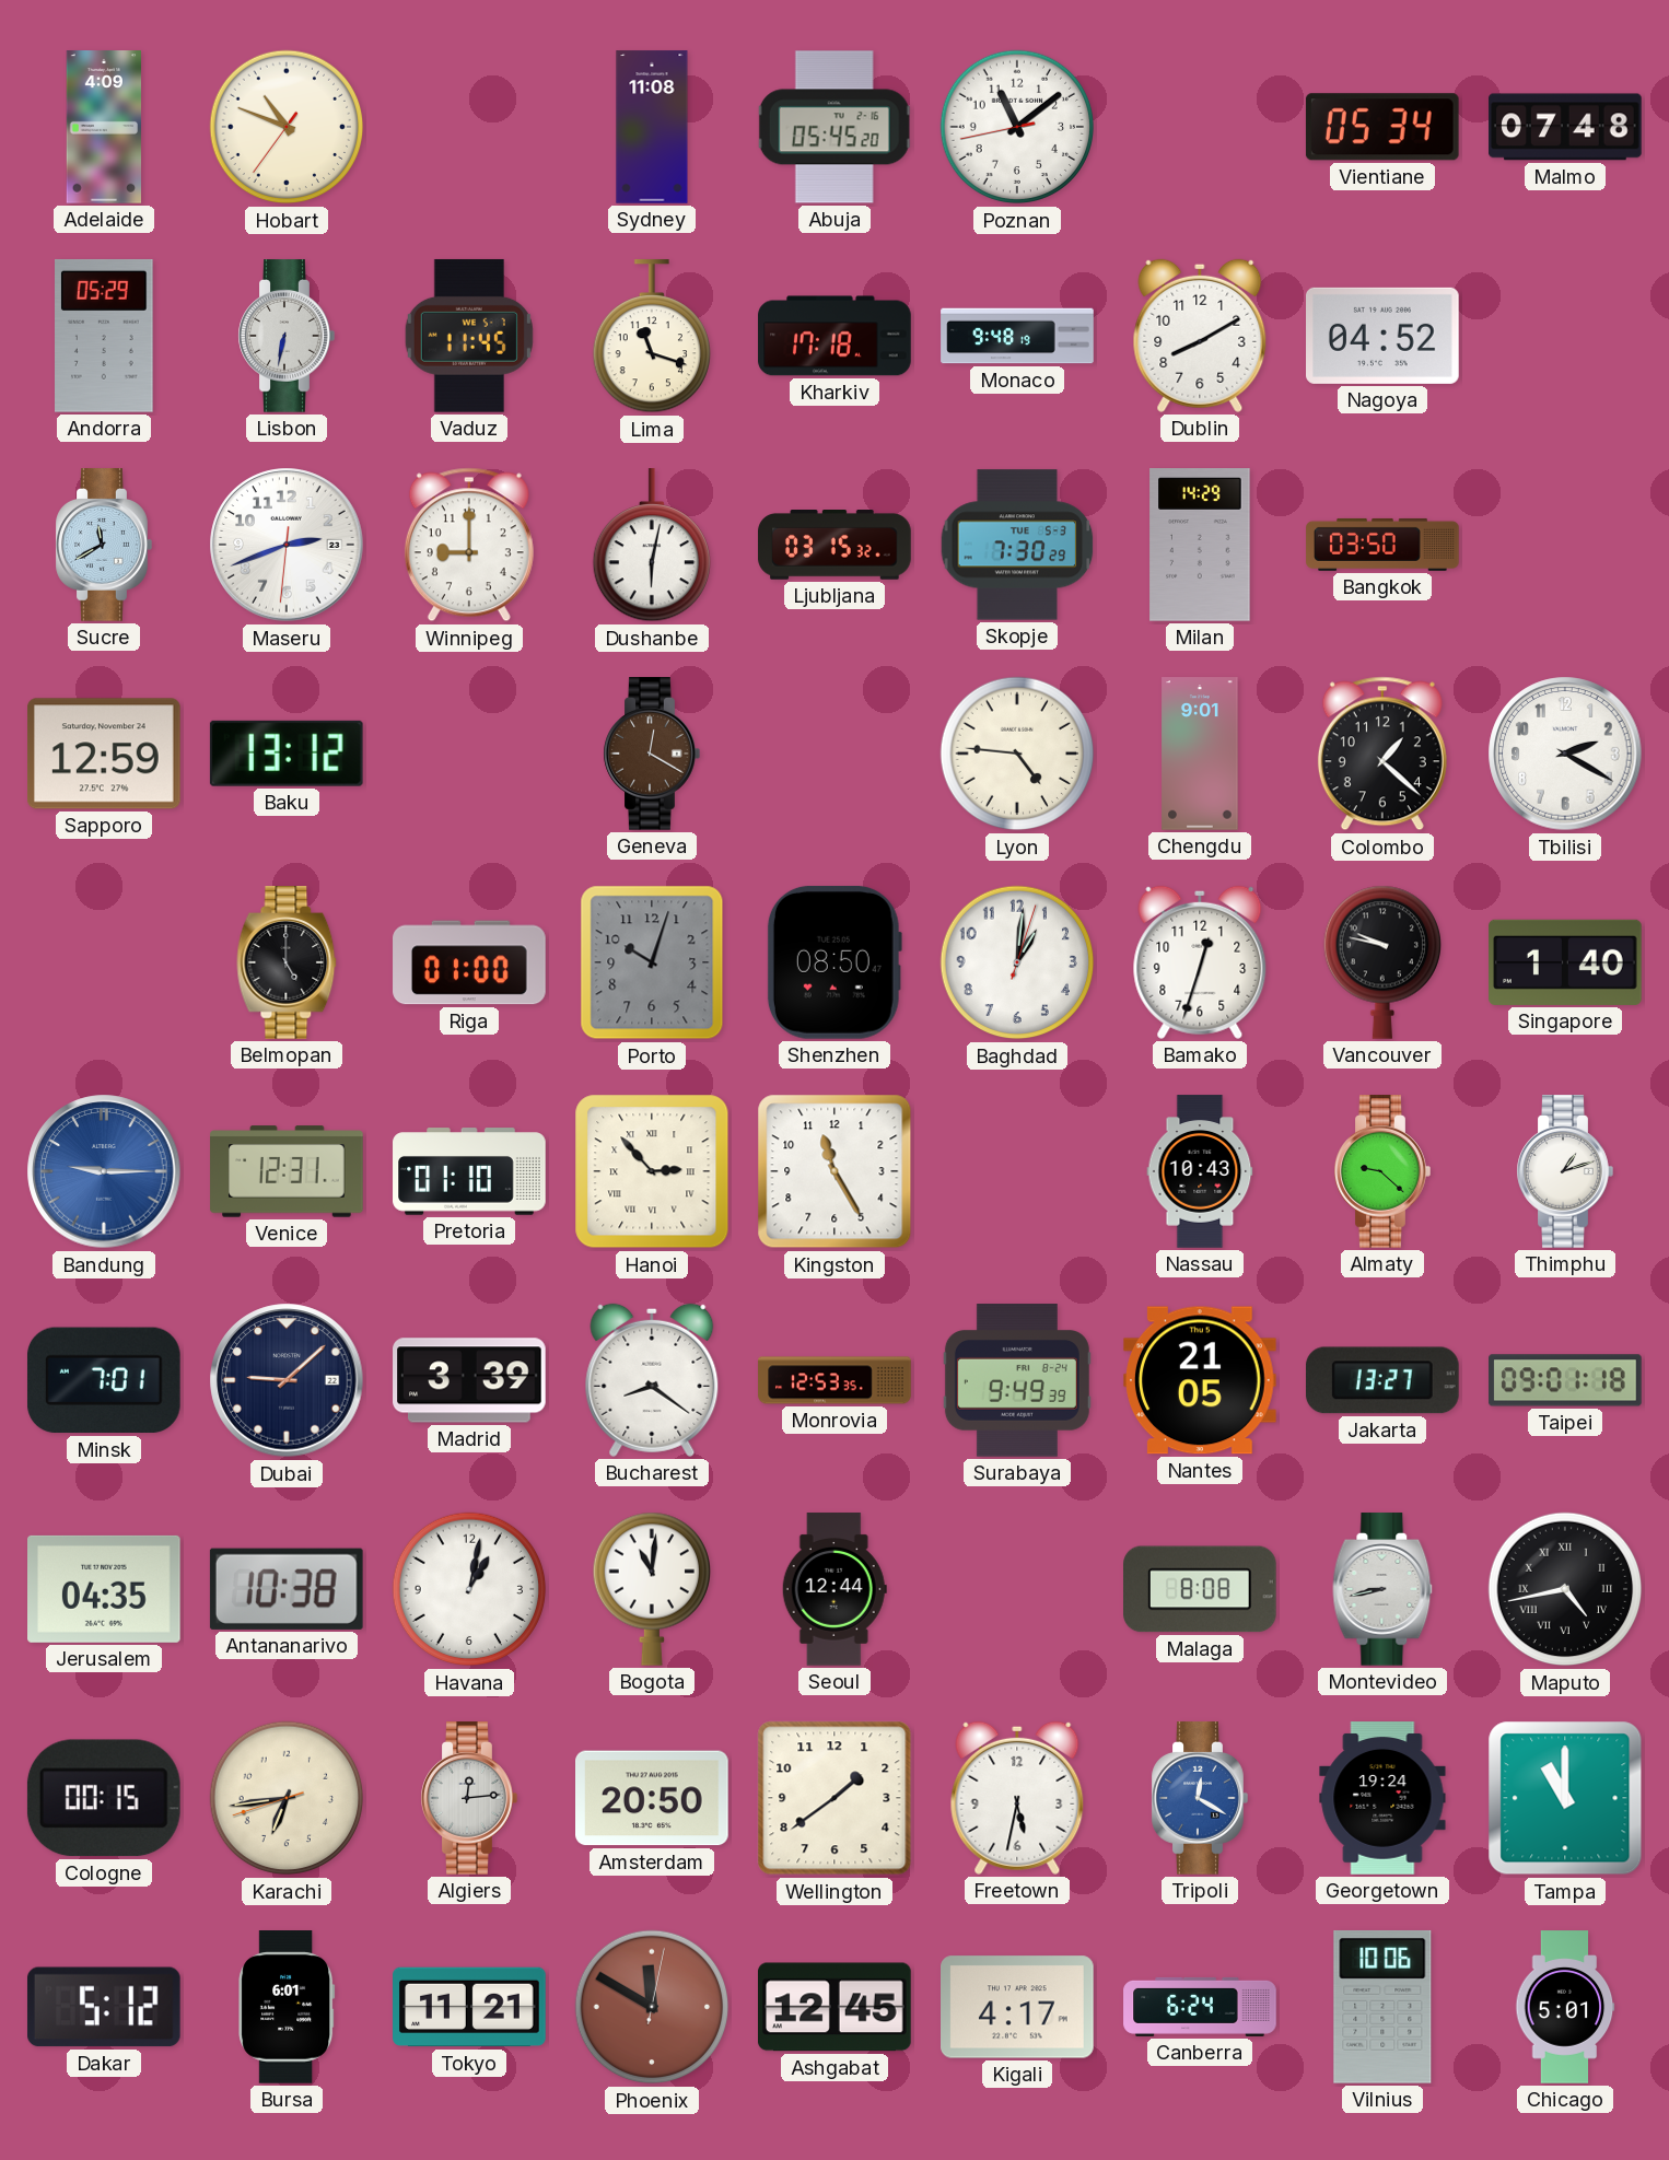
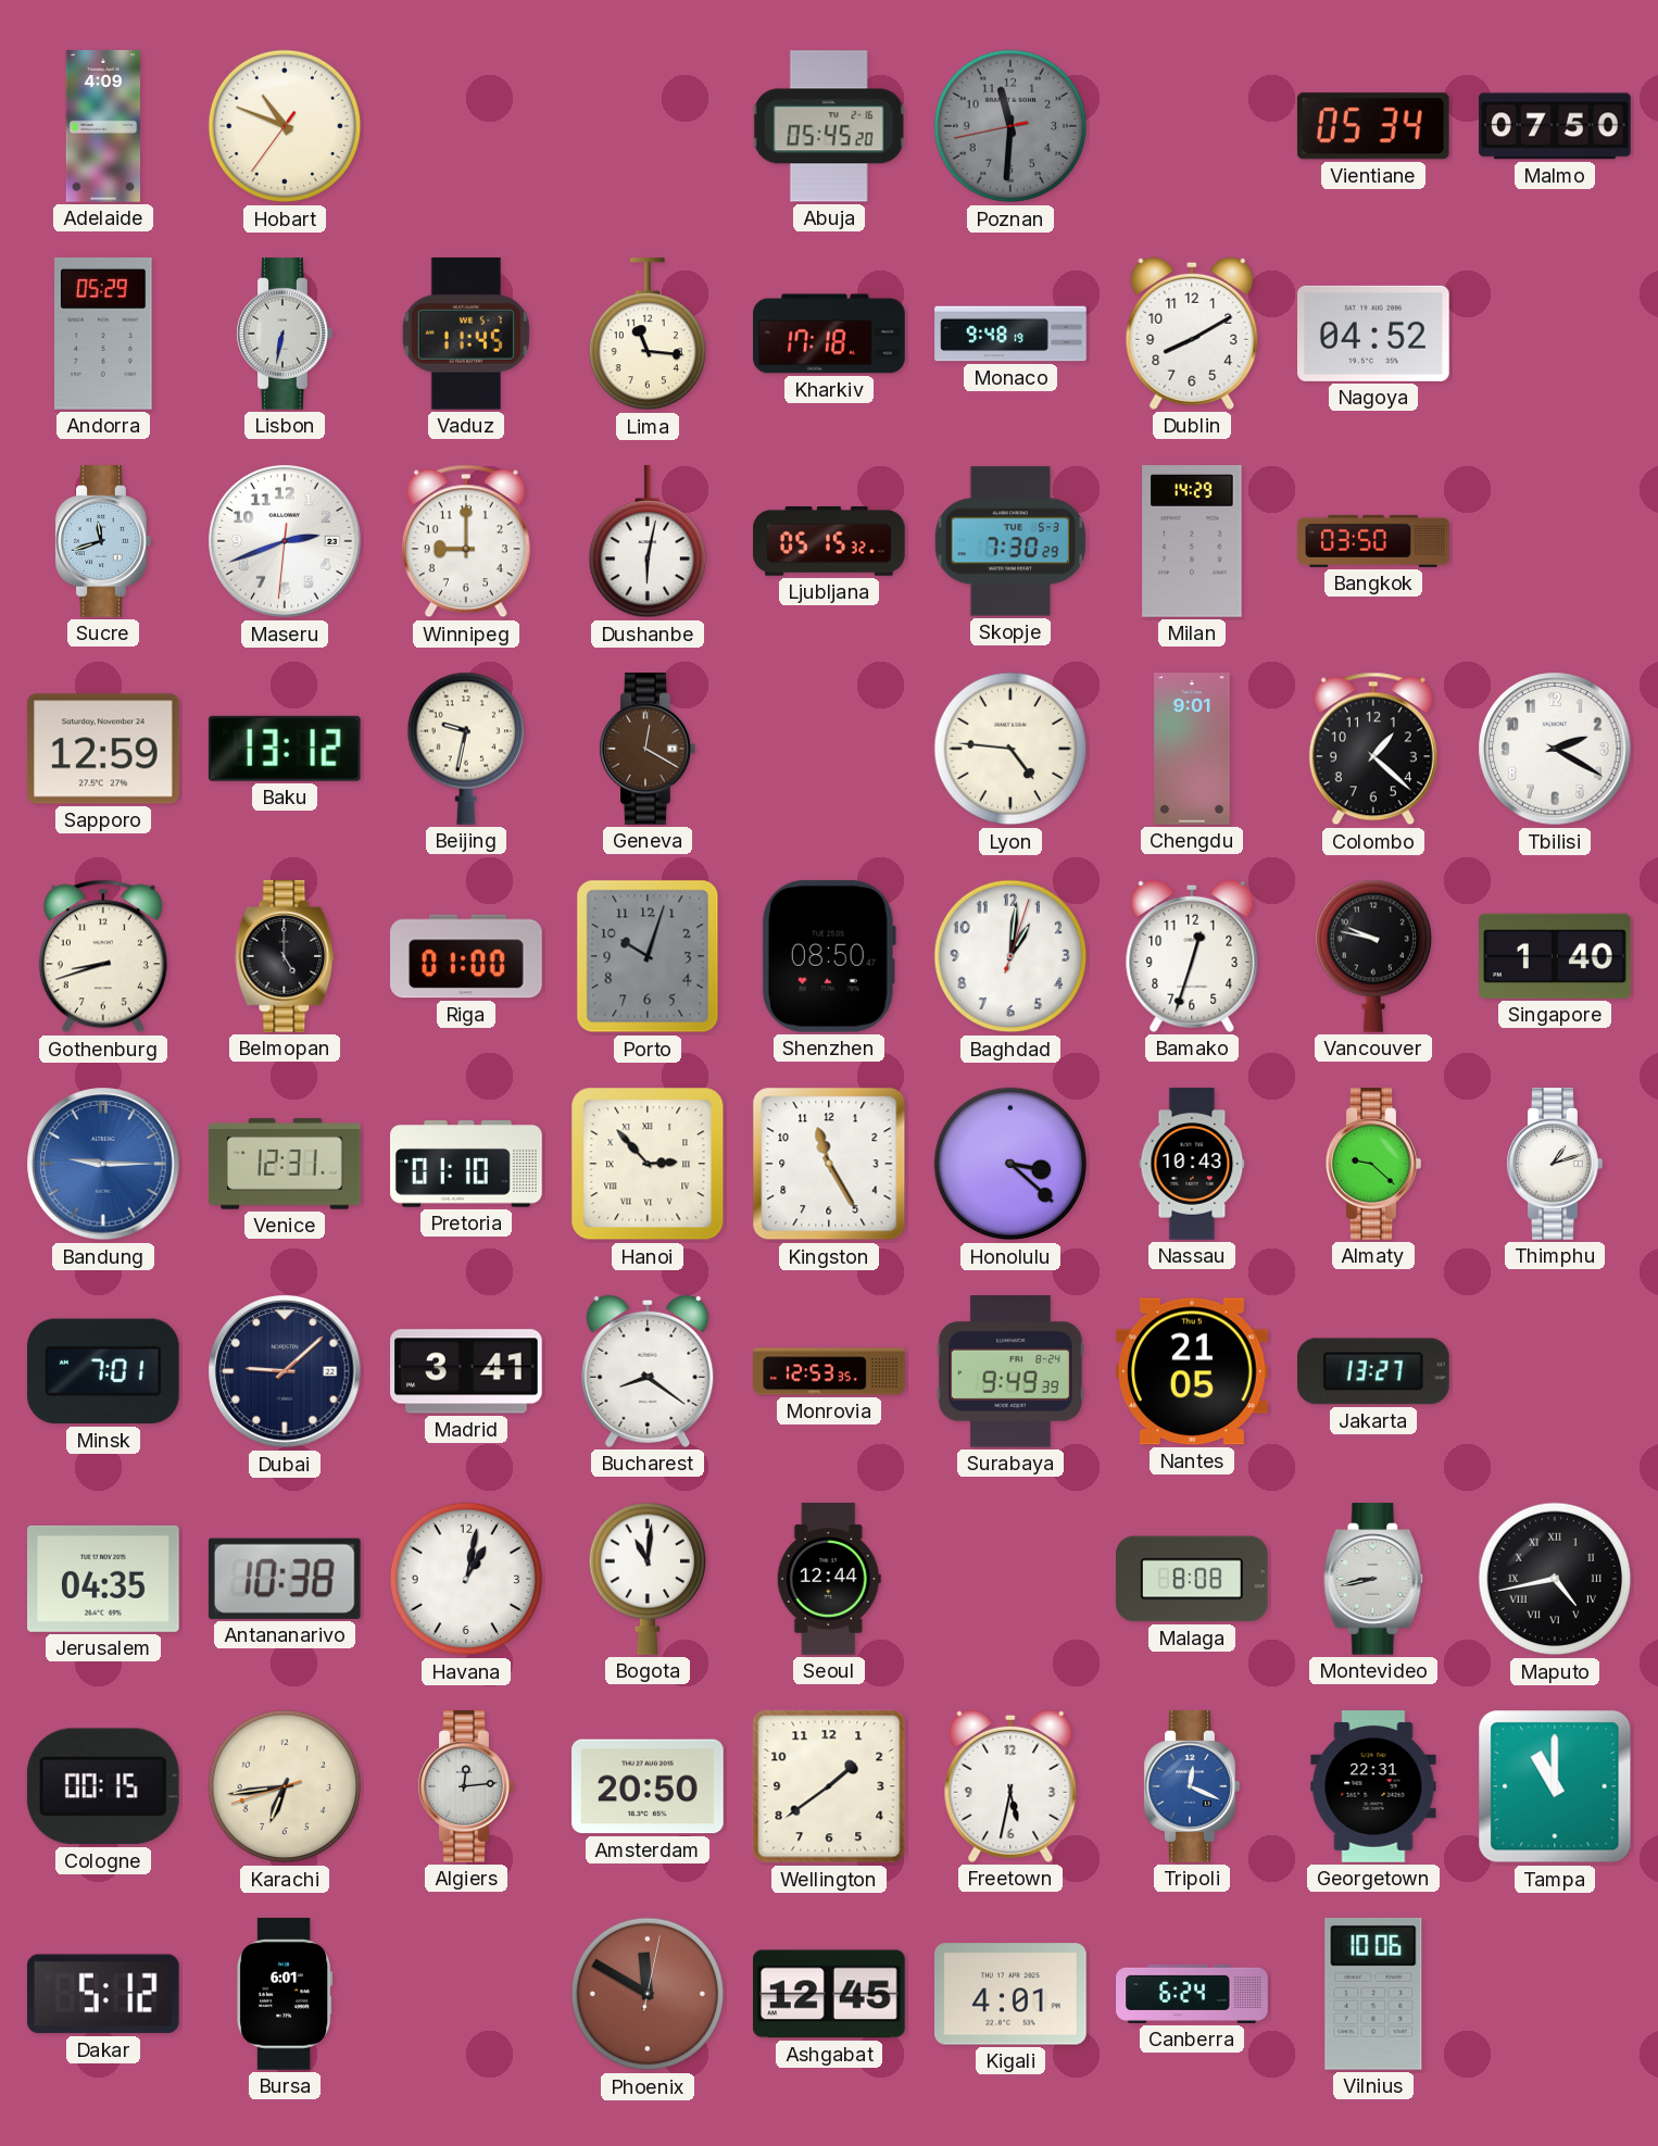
Sydney: 11:08 -> none (652, 127)
Poznan: 11:08 -> 11:30 (1010, 126)
Poznan dial: white -> grey (1010, 126)
Malmo: 07:48 -> 07:50 (1555, 126)
Lima: 11:18 -> 11:16 (646, 335)
Sucre: 11:40 -> 11:42 (103, 541)
Ljubljana: 03:15 -> 05:15 (829, 542)
Beijing: none -> 9:32 (465, 749)
Gothenburg: none -> 8:42 (103, 956)
Honolulu: none -> 3:22 (1010, 1164)
Madrid: 3:39 -> 3:41 (466, 1371)
Taipei: 09:01 -> none (1565, 1380)
Tripoli: 12:20 -> 12:19 (1192, 1786)
Georgetown: 19:24 -> 22:31 (1373, 1786)
Tokyo: 11:21 -> none (469, 2007)
Kigali: 4:17 -> 4:01 (1012, 1994)
Chicago: 5:01 -> none (1565, 2007)
